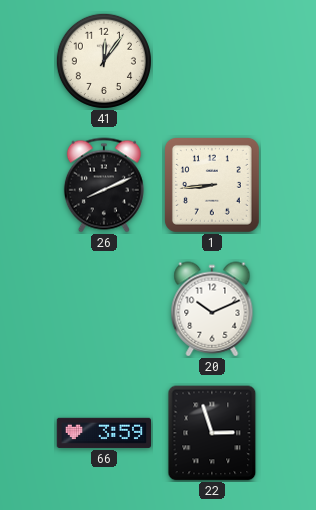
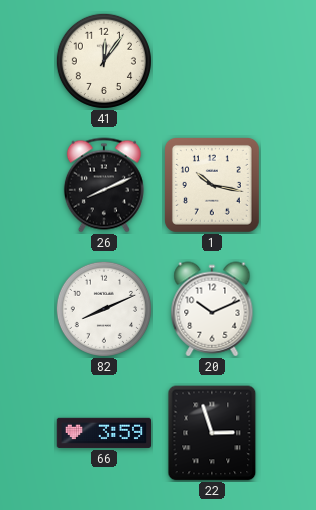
1: 8:44 -> 10:17 (213, 186)
82: none -> 8:11 (104, 309)
